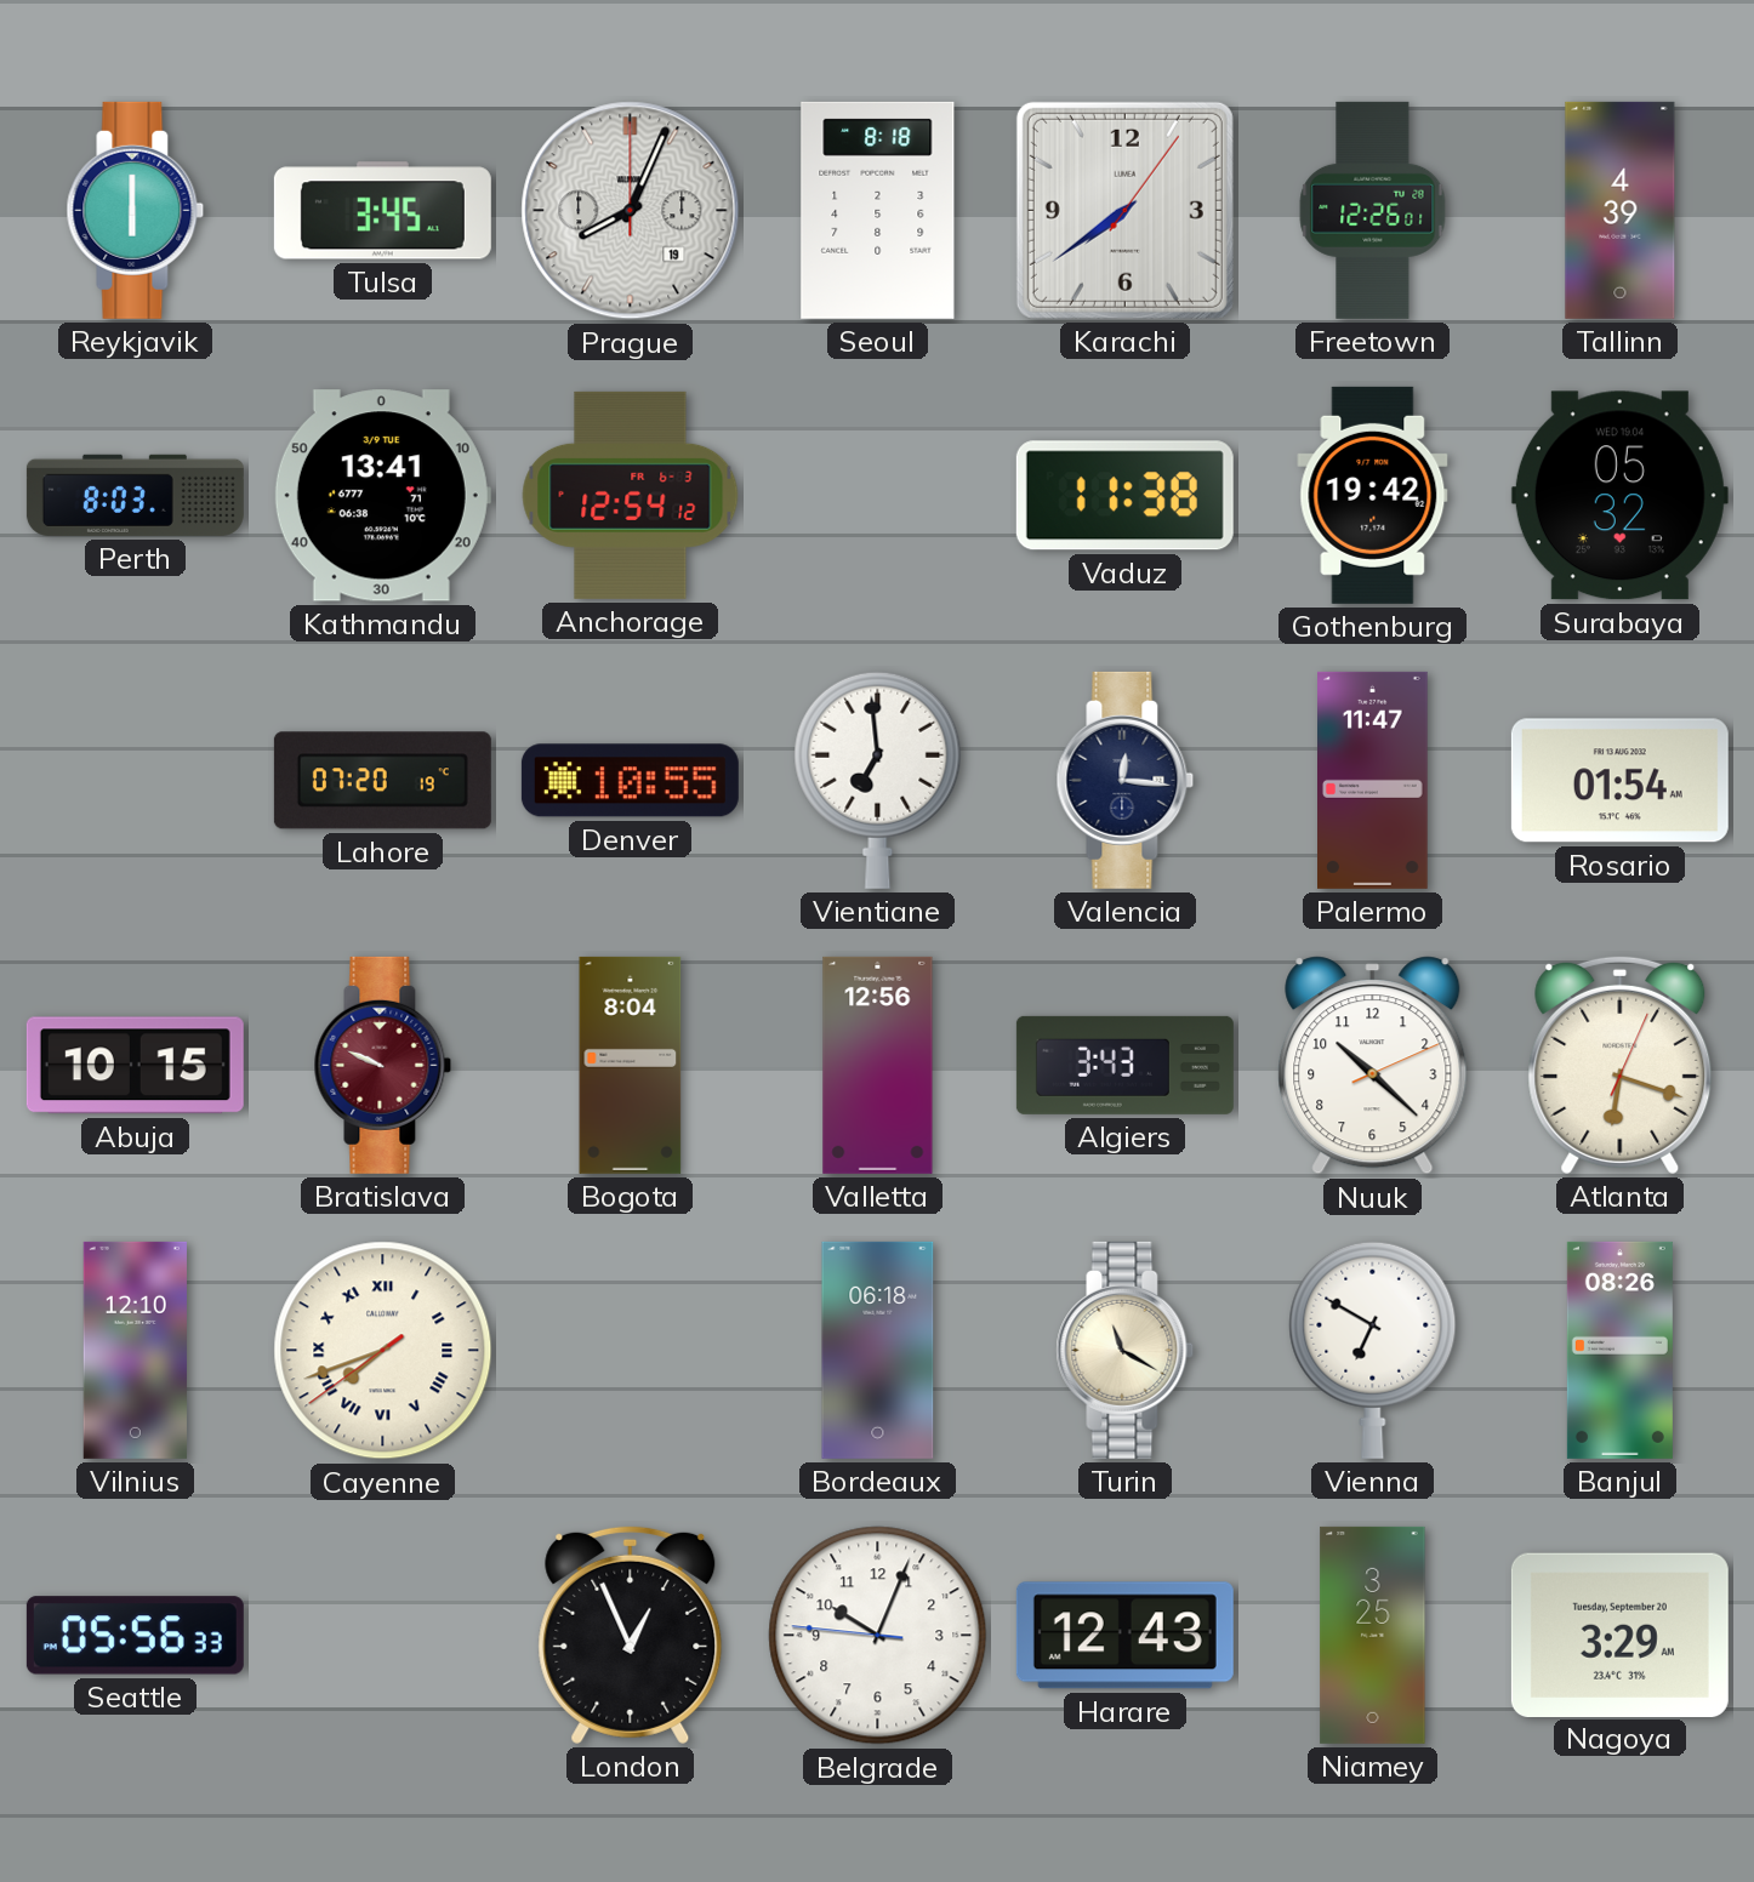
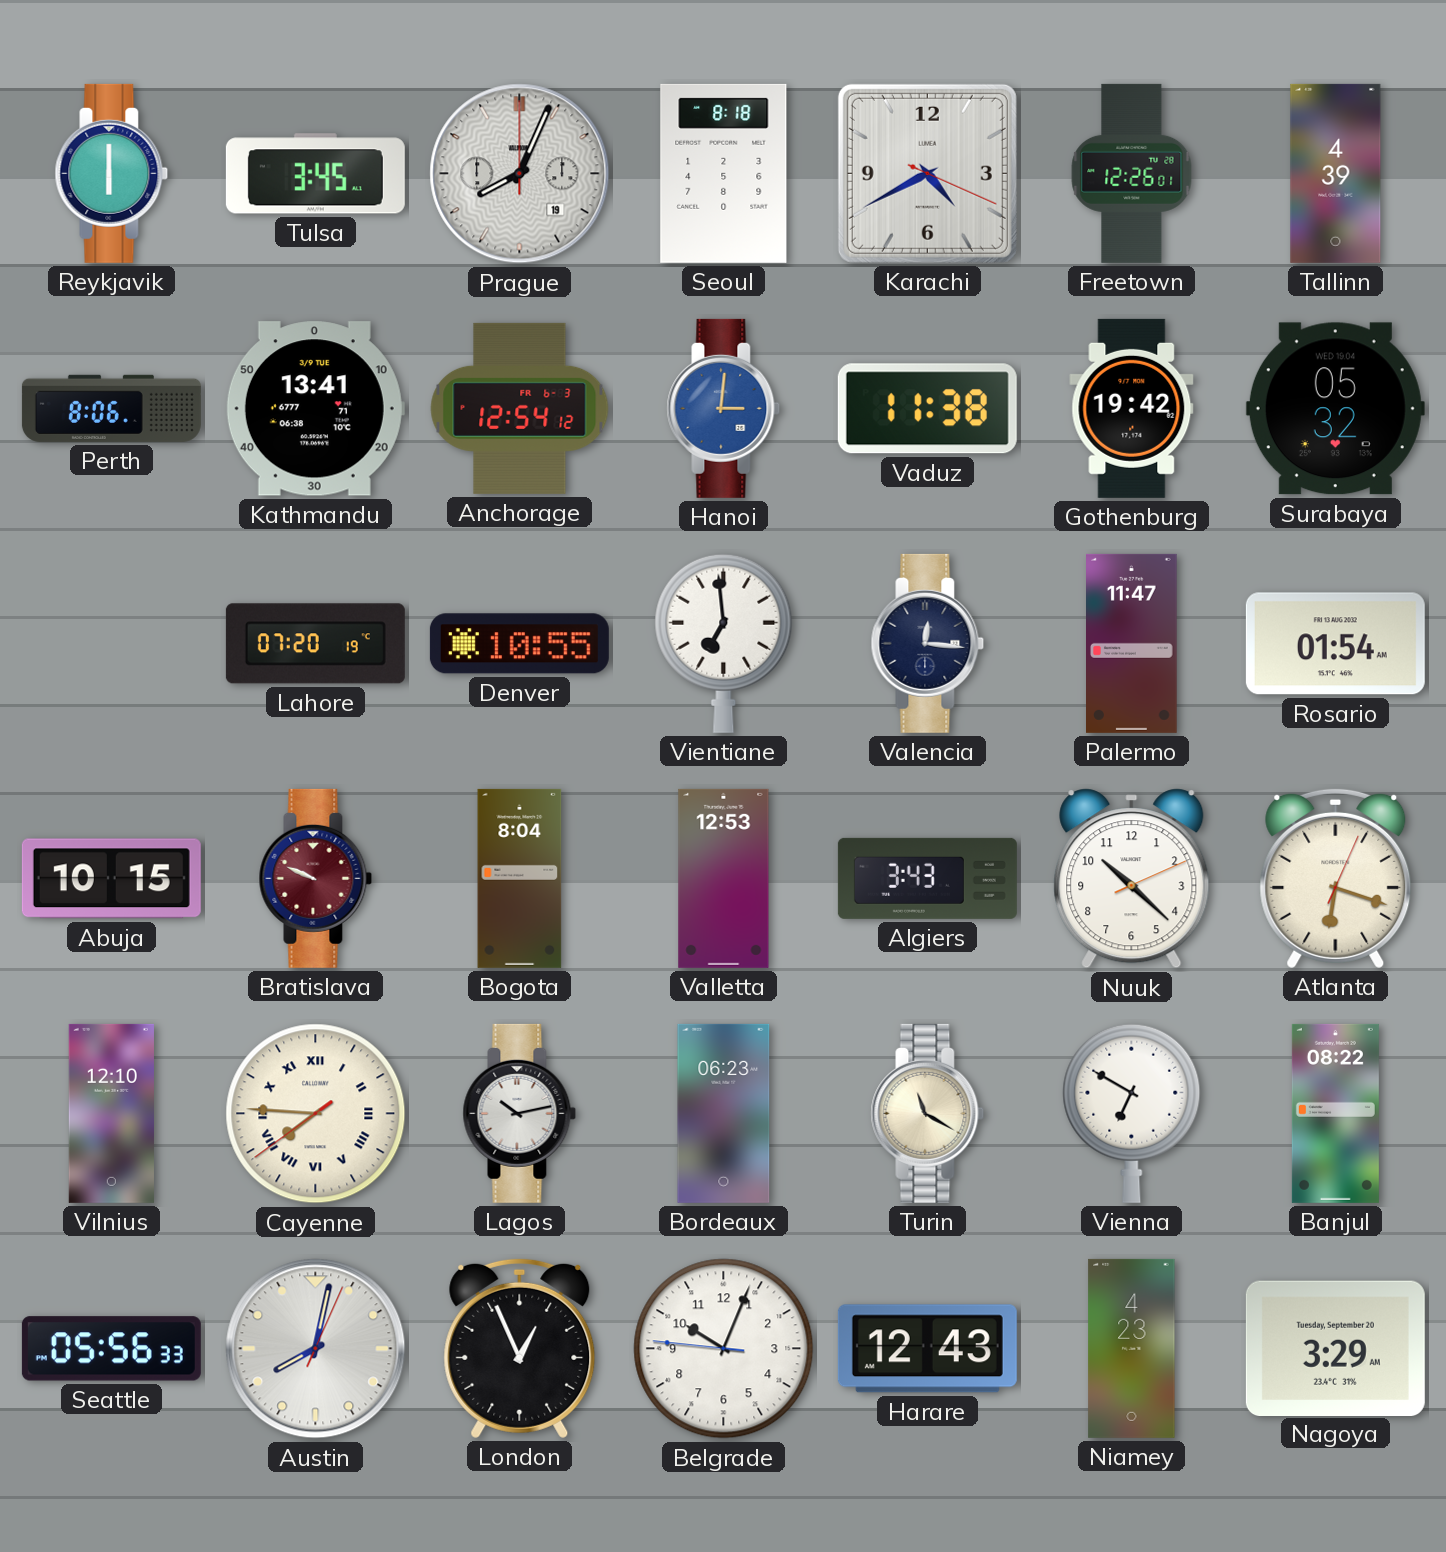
Karachi: 7:39 -> 4:40 (927, 173)
Perth: 8:03 -> 8:06 (111, 408)
Hanoi: none -> 3:01 (724, 408)
Valletta: 12:56 -> 12:53 (724, 878)
Cayenne: 7:41 -> 7:45 (316, 1114)
Lagos: none -> 10:13 (520, 1113)
Bordeaux: 06:18 -> 06:23 (724, 1113)
Banjul: 08:26 -> 08:22 (1335, 1113)
Austin: none -> 8:02 (316, 1349)
Niamey: 3:25 -> 4:23 (1132, 1348)
